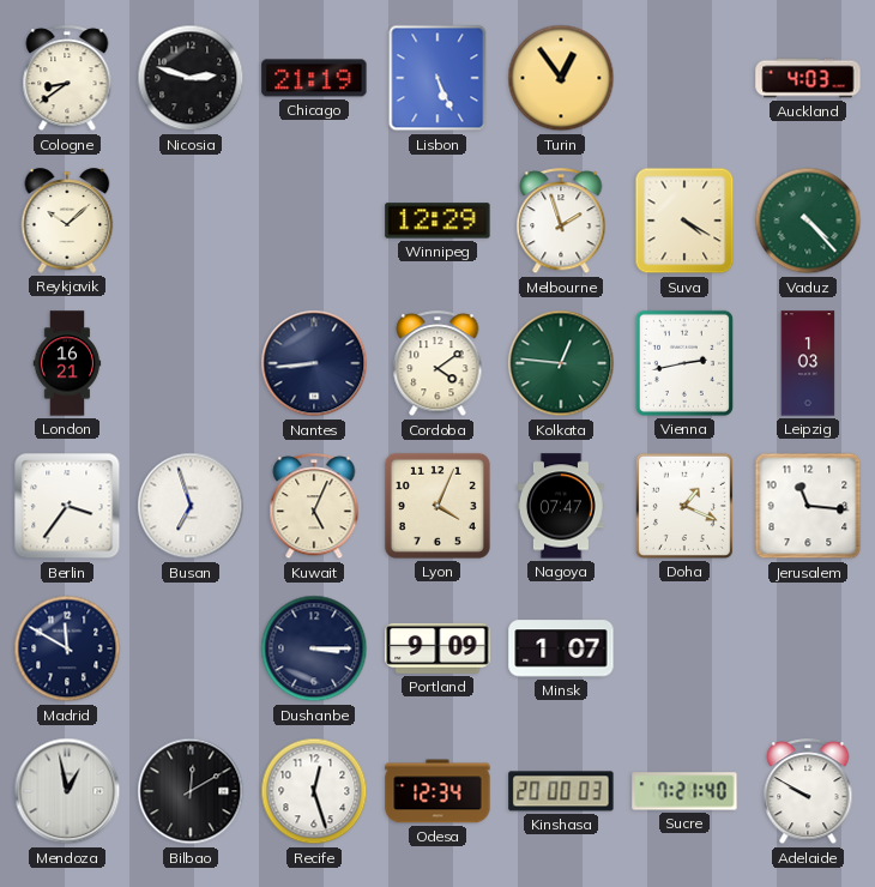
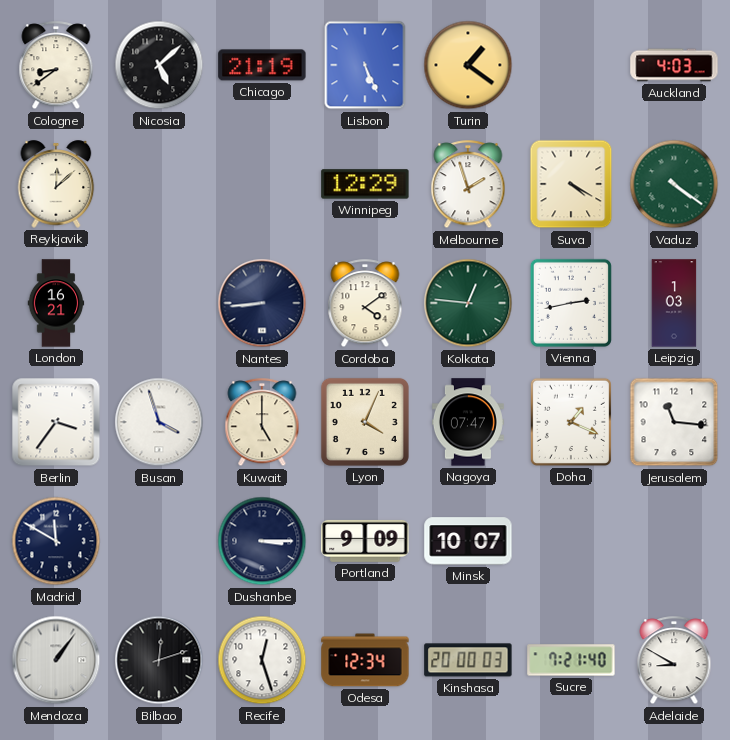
Nicosia: 2:48 -> 5:08 (159, 65)
Turin: 12:54 -> 1:21 (468, 65)
Reykjavik: 10:08 -> 12:08 (56, 184)
Vaduz: 4:23 -> 4:21 (674, 184)
Busan: 6:57 -> 3:57 (159, 422)
Kuwait: 5:04 -> 5:00 (262, 423)
Minsk: 1:07 -> 10:07 (468, 541)
Mendoza: 12:58 -> 1:06 (56, 660)
Bilbao: 12:10 -> 12:12 (159, 660)
Adelaide: 9:50 -> 8:50 (674, 661)
